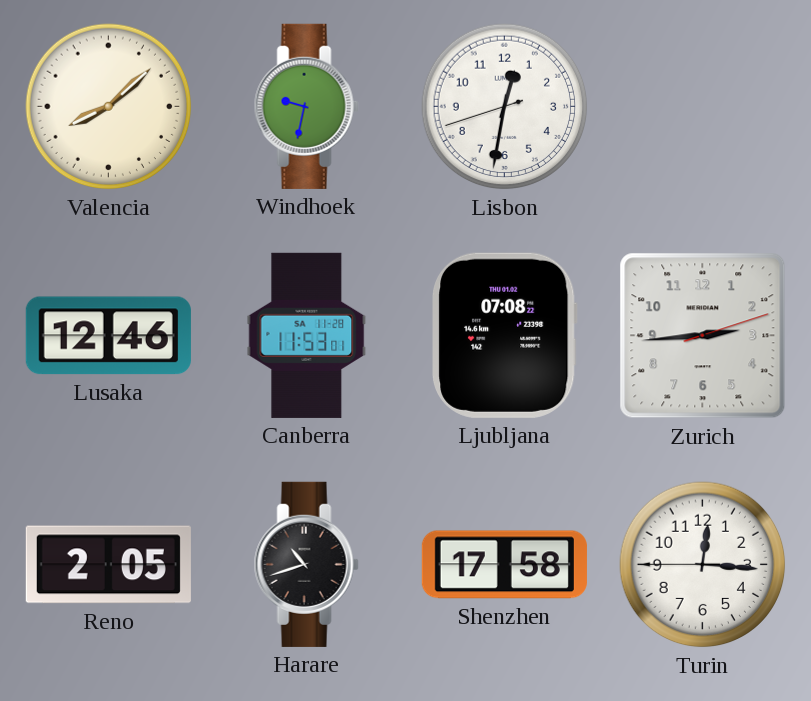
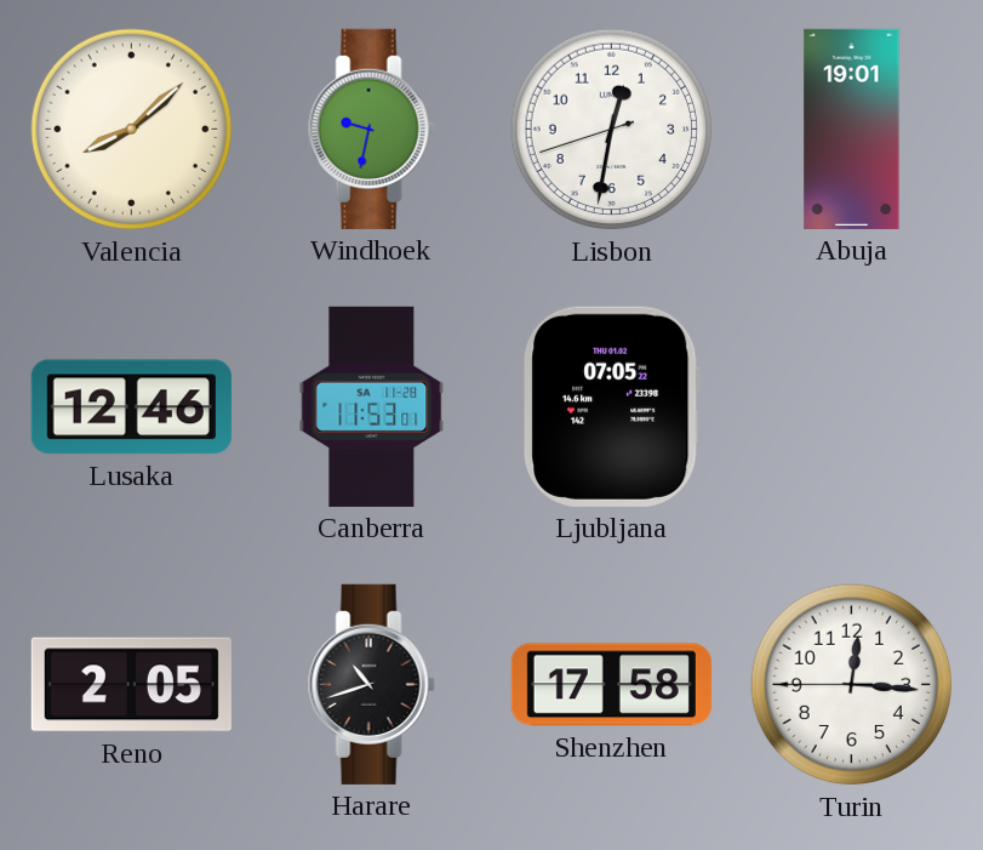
Abuja: none -> 19:01 (852, 129)
Ljubljana: 07:08 -> 07:05 (612, 406)
Zurich: 2:44 -> none (703, 336)
